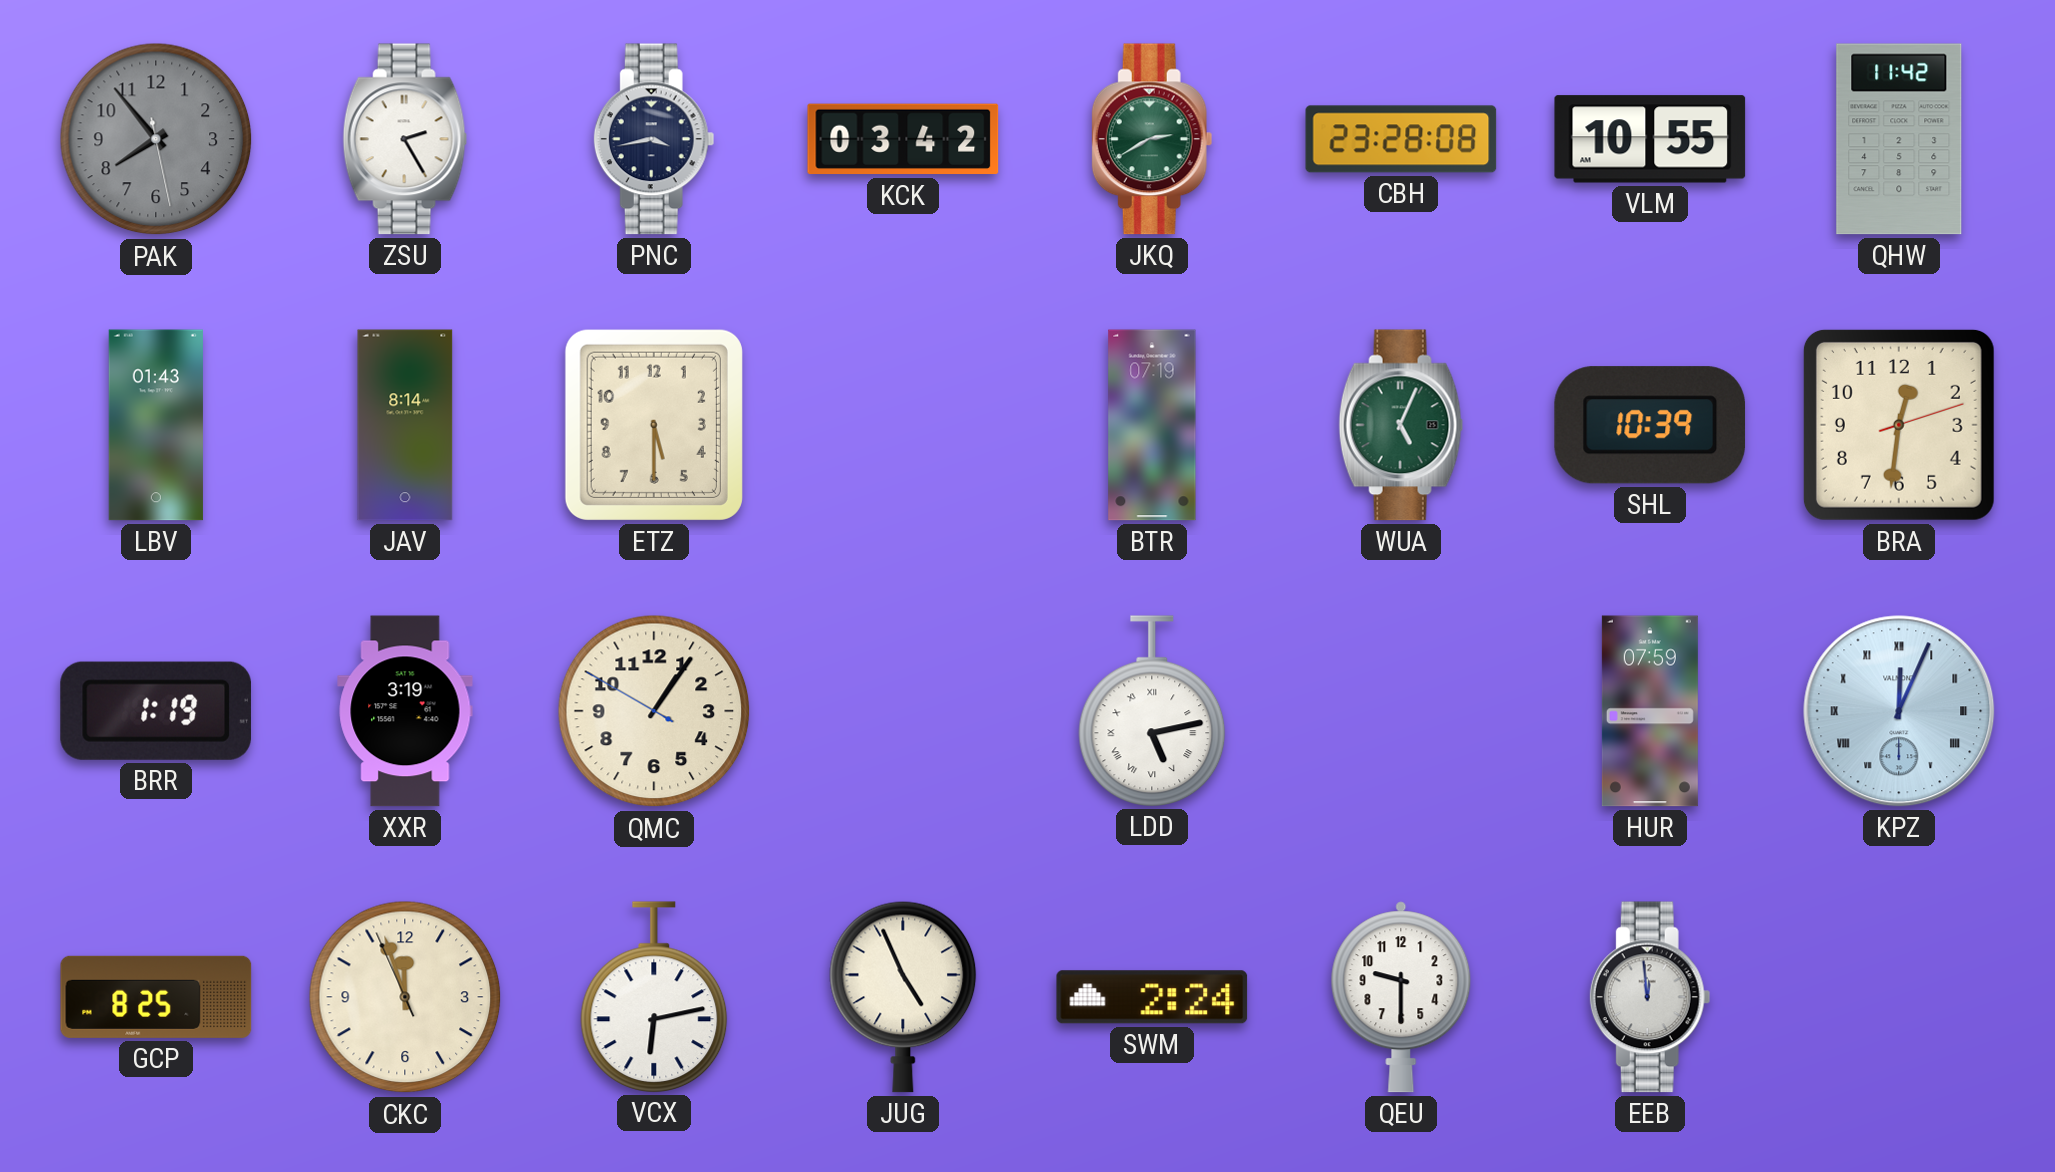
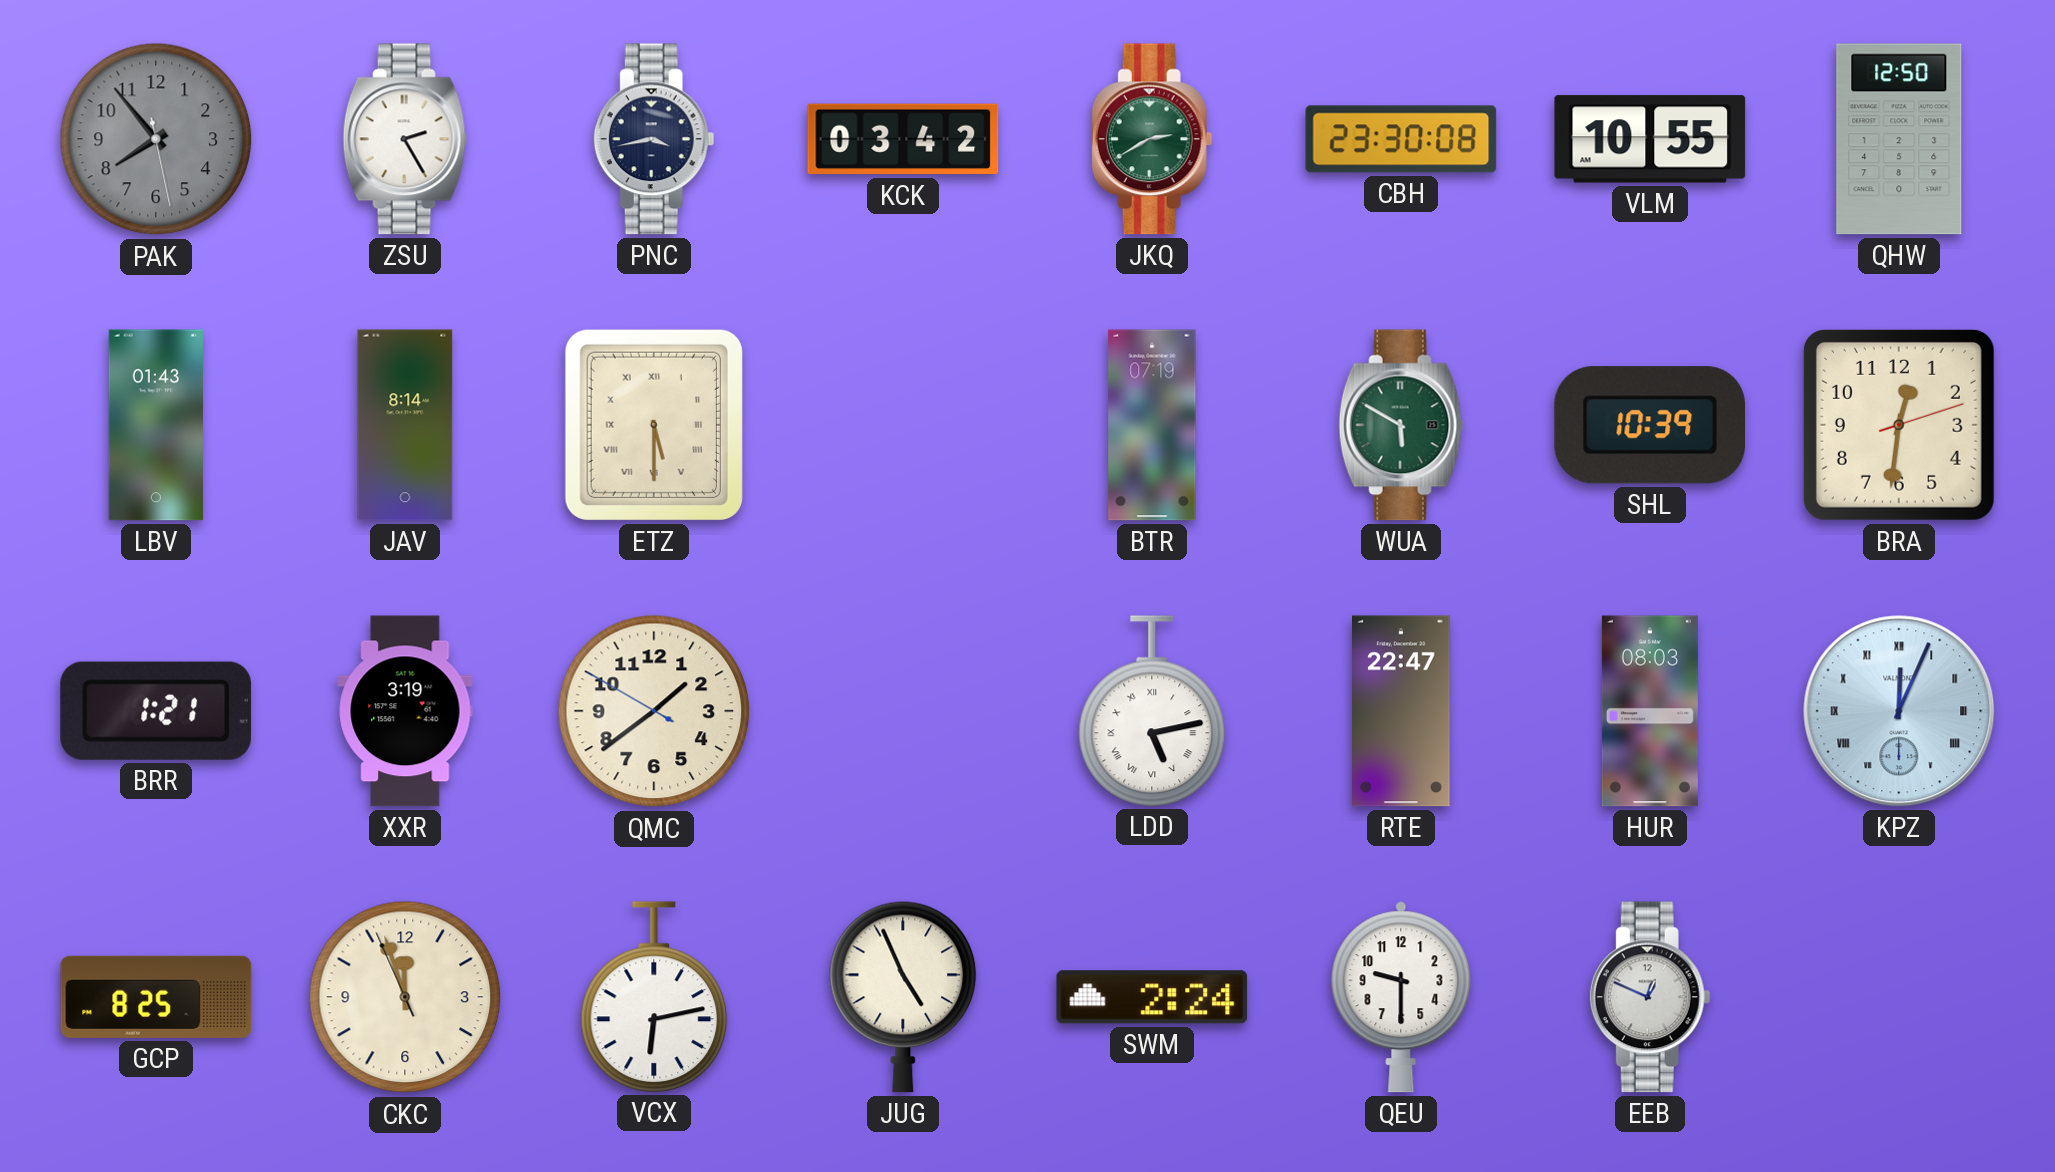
CBH: 23:28 -> 23:30 (1401, 139)
QHW: 11:42 -> 12:50 (1899, 139)
ETZ numerals: Arabic -> Roman (654, 425)
WUA: 5:04 -> 5:50 (1401, 425)
BRR: 1:19 -> 1:21 (156, 711)
QMC: 1:05 -> 1:38 (654, 711)
RTE: none -> 22:47 (1401, 711)
HUR: 07:59 -> 08:03 (1650, 711)
EEB: 11:59 -> 12:49 (1650, 997)
